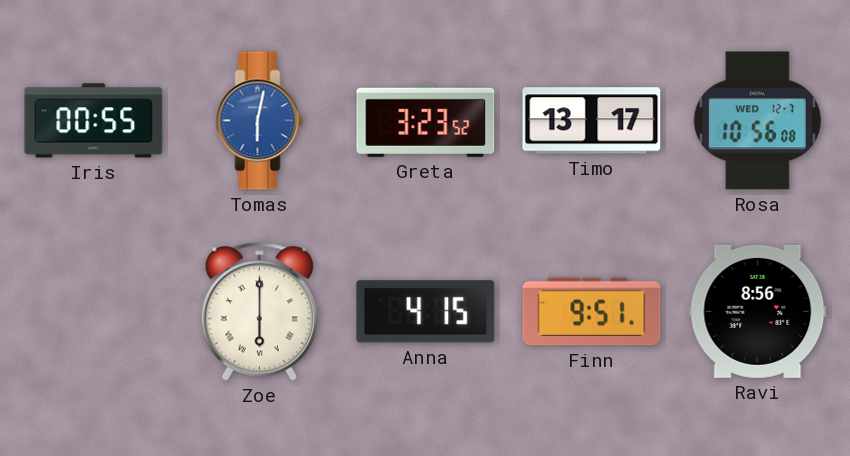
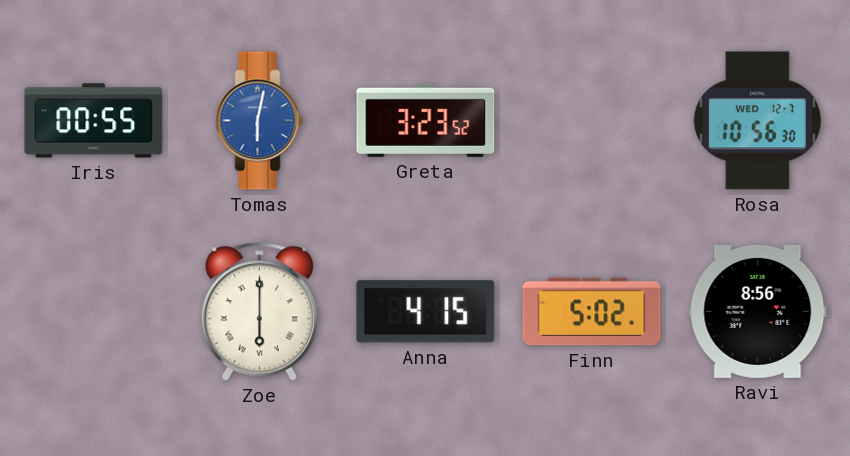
Timo: 13:17 -> none (592, 121)
Rosa: 10:56:08 -> 10:56:30 (757, 121)
Finn: 9:51 -> 5:02 (592, 312)
